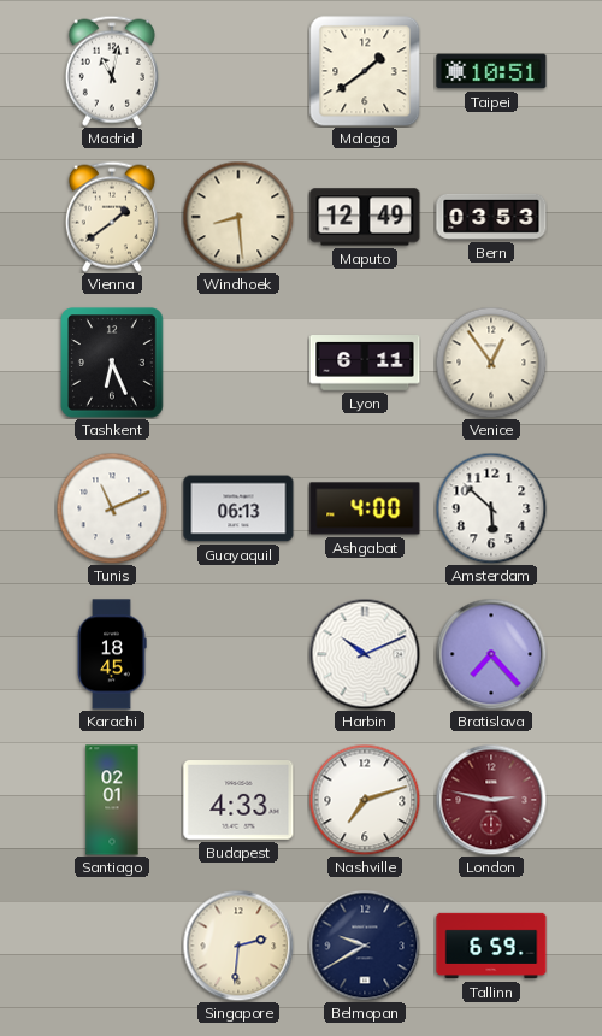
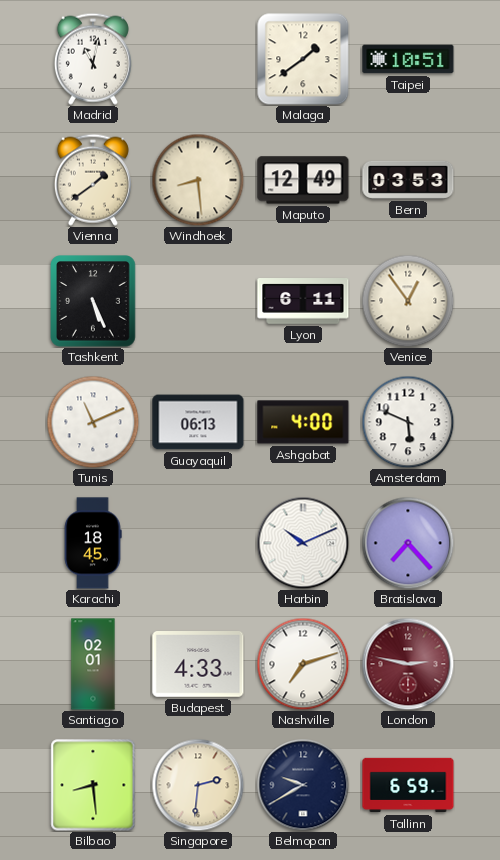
Tashkent: 6:26 -> 5:26 (93, 301)
Amsterdam: 5:52 -> 5:49 (408, 422)
Bilbao: none -> 8:29 (93, 785)
